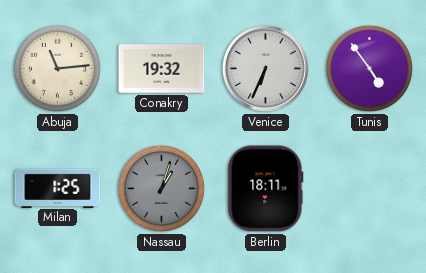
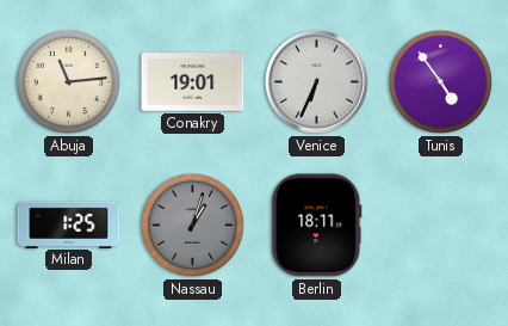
Conakry: 19:32 -> 19:01 (193, 82)
